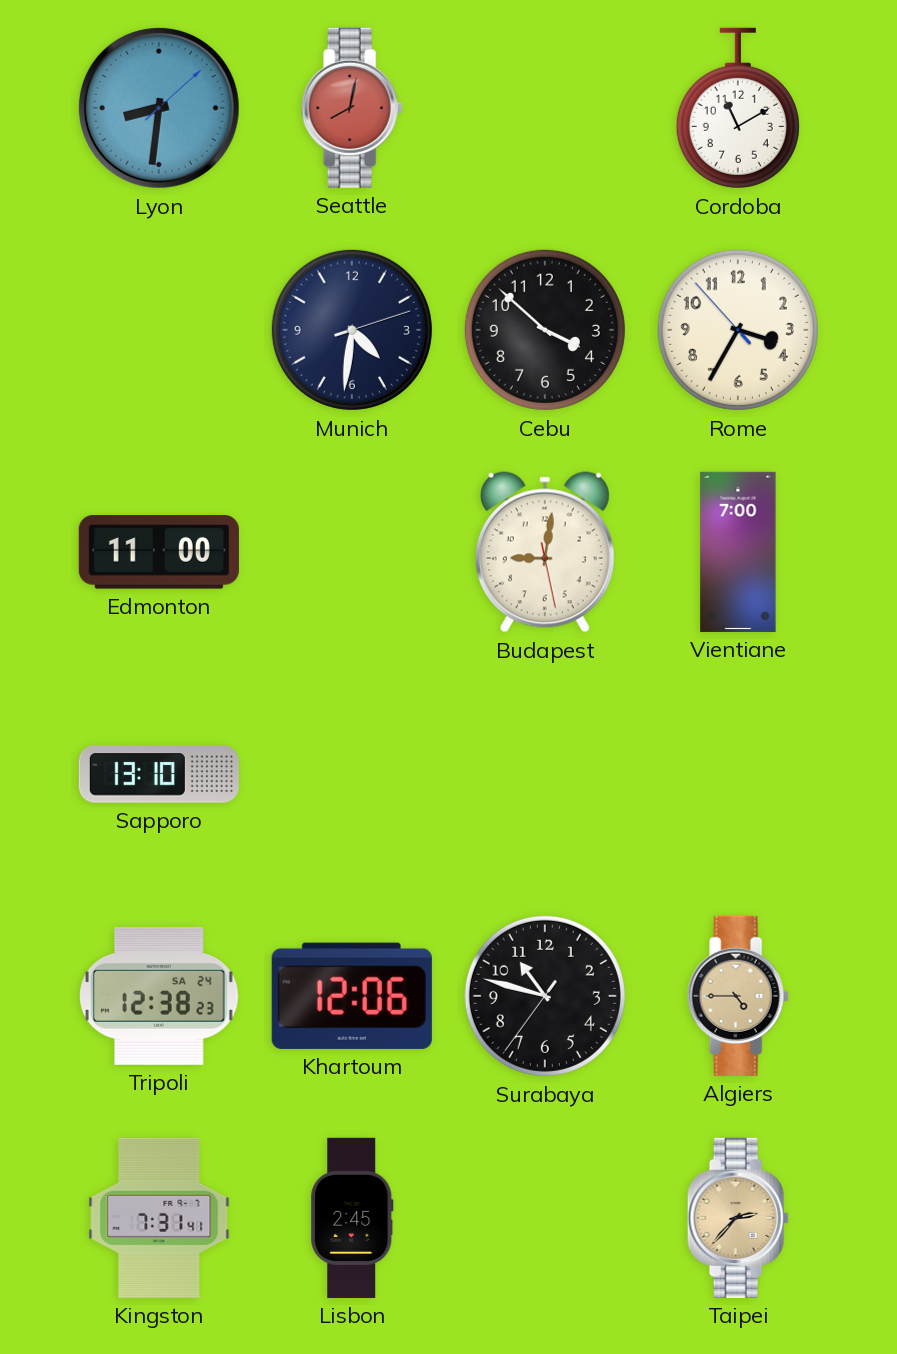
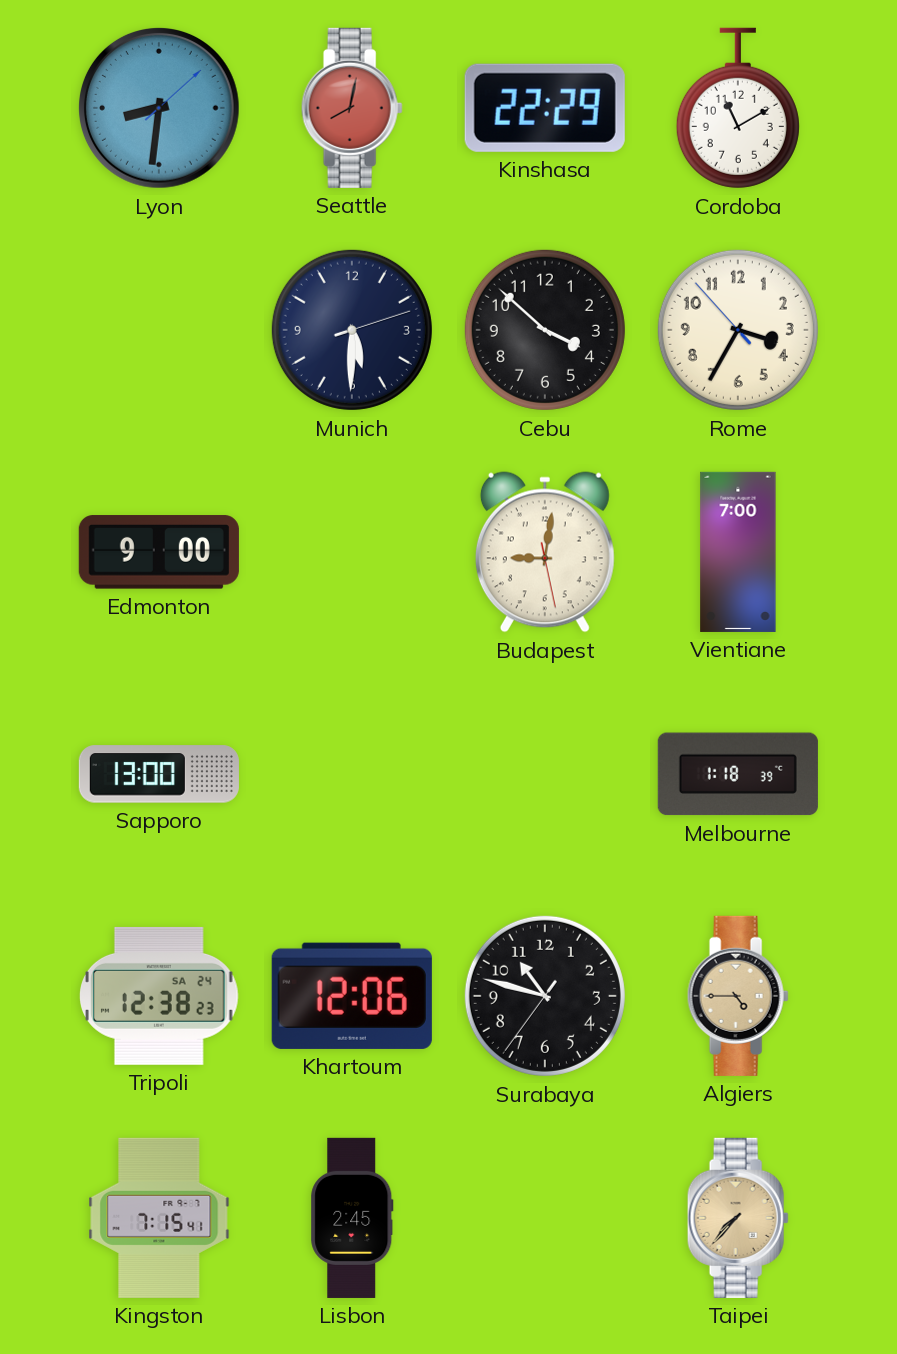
Kinshasa: none -> 22:29 (545, 108)
Munich: 4:31 -> 5:30 (352, 330)
Edmonton: 11:00 -> 9:00 (159, 552)
Sapporo: 13:10 -> 13:00 (159, 774)
Melbourne: none -> 1:18 (738, 774)
Kingston: 7:31 -> 7:15 (159, 1218)
Taipei: 2:37 -> 7:37 (738, 1218)
